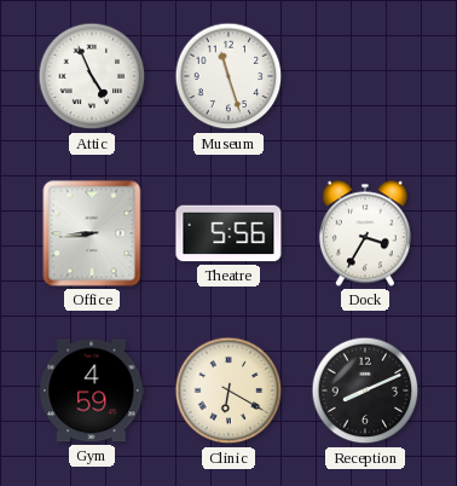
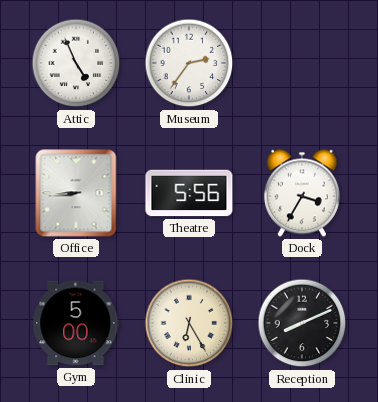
Museum: 11:27 -> 2:36 (189, 63)
Gym: 4:59 -> 5:00 (76, 323)
Clinic: 6:20 -> 6:25 (189, 323)
